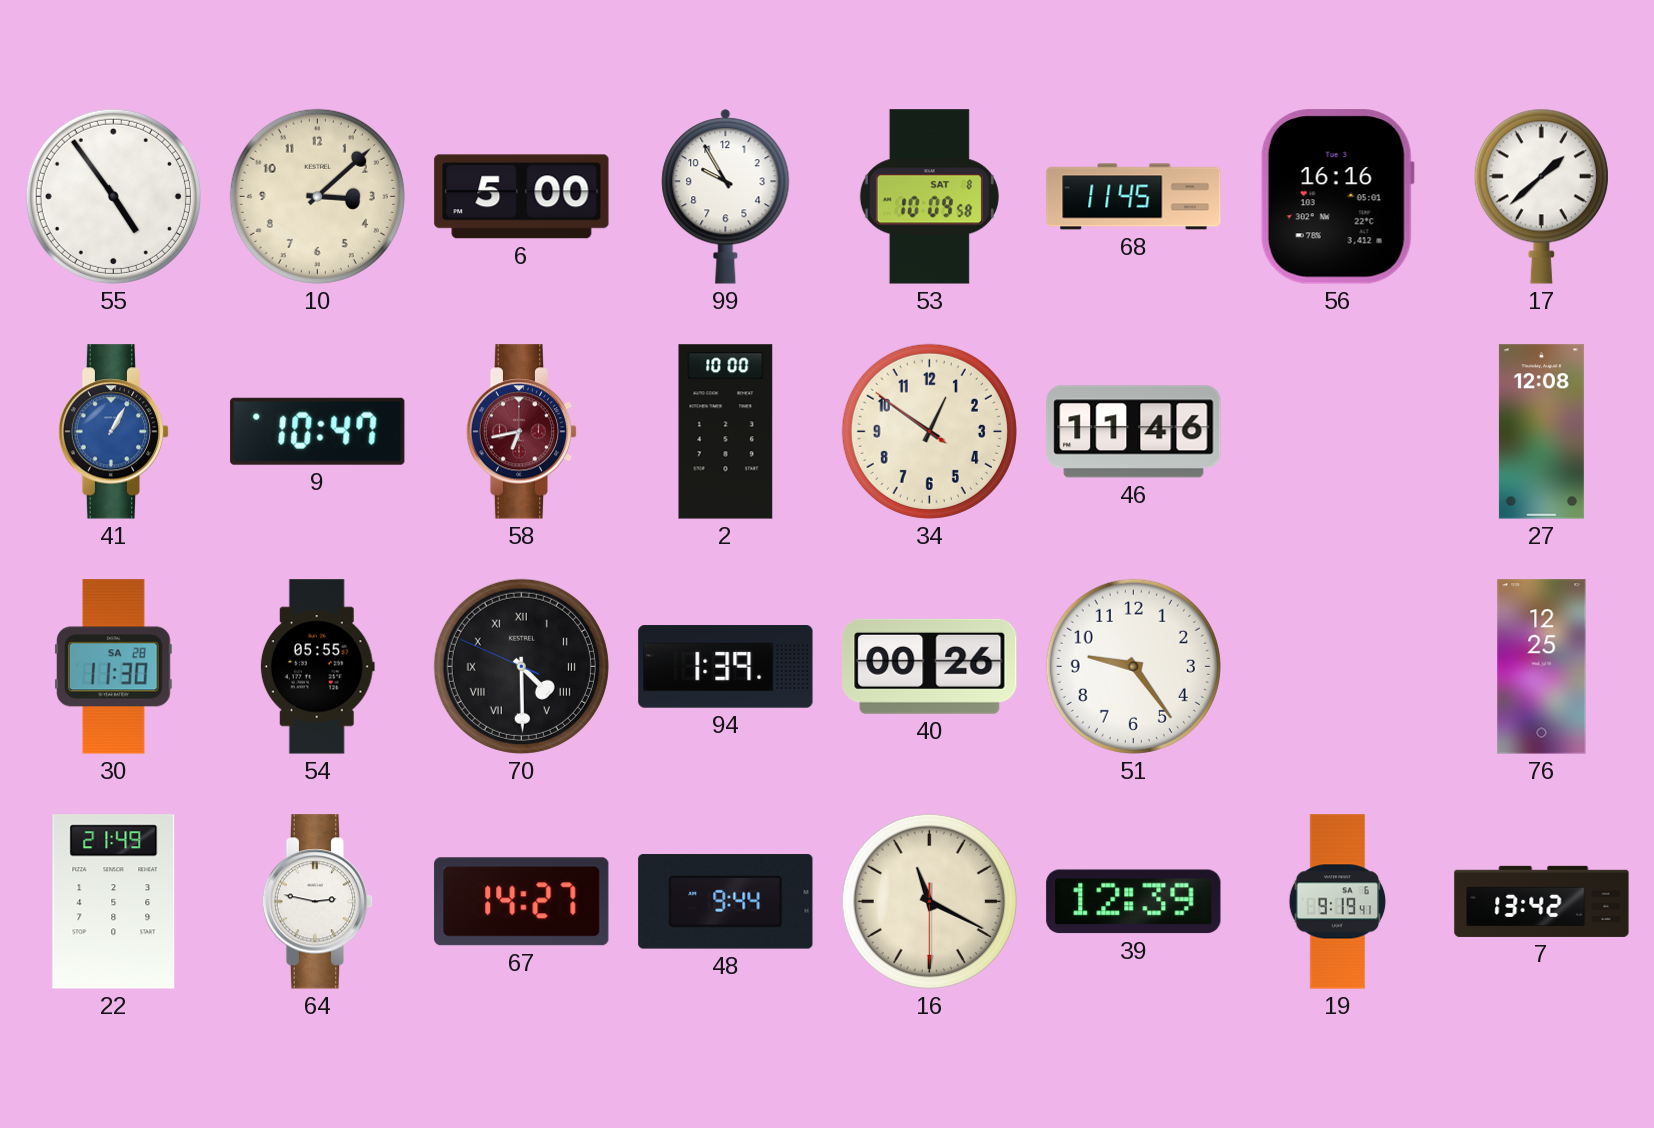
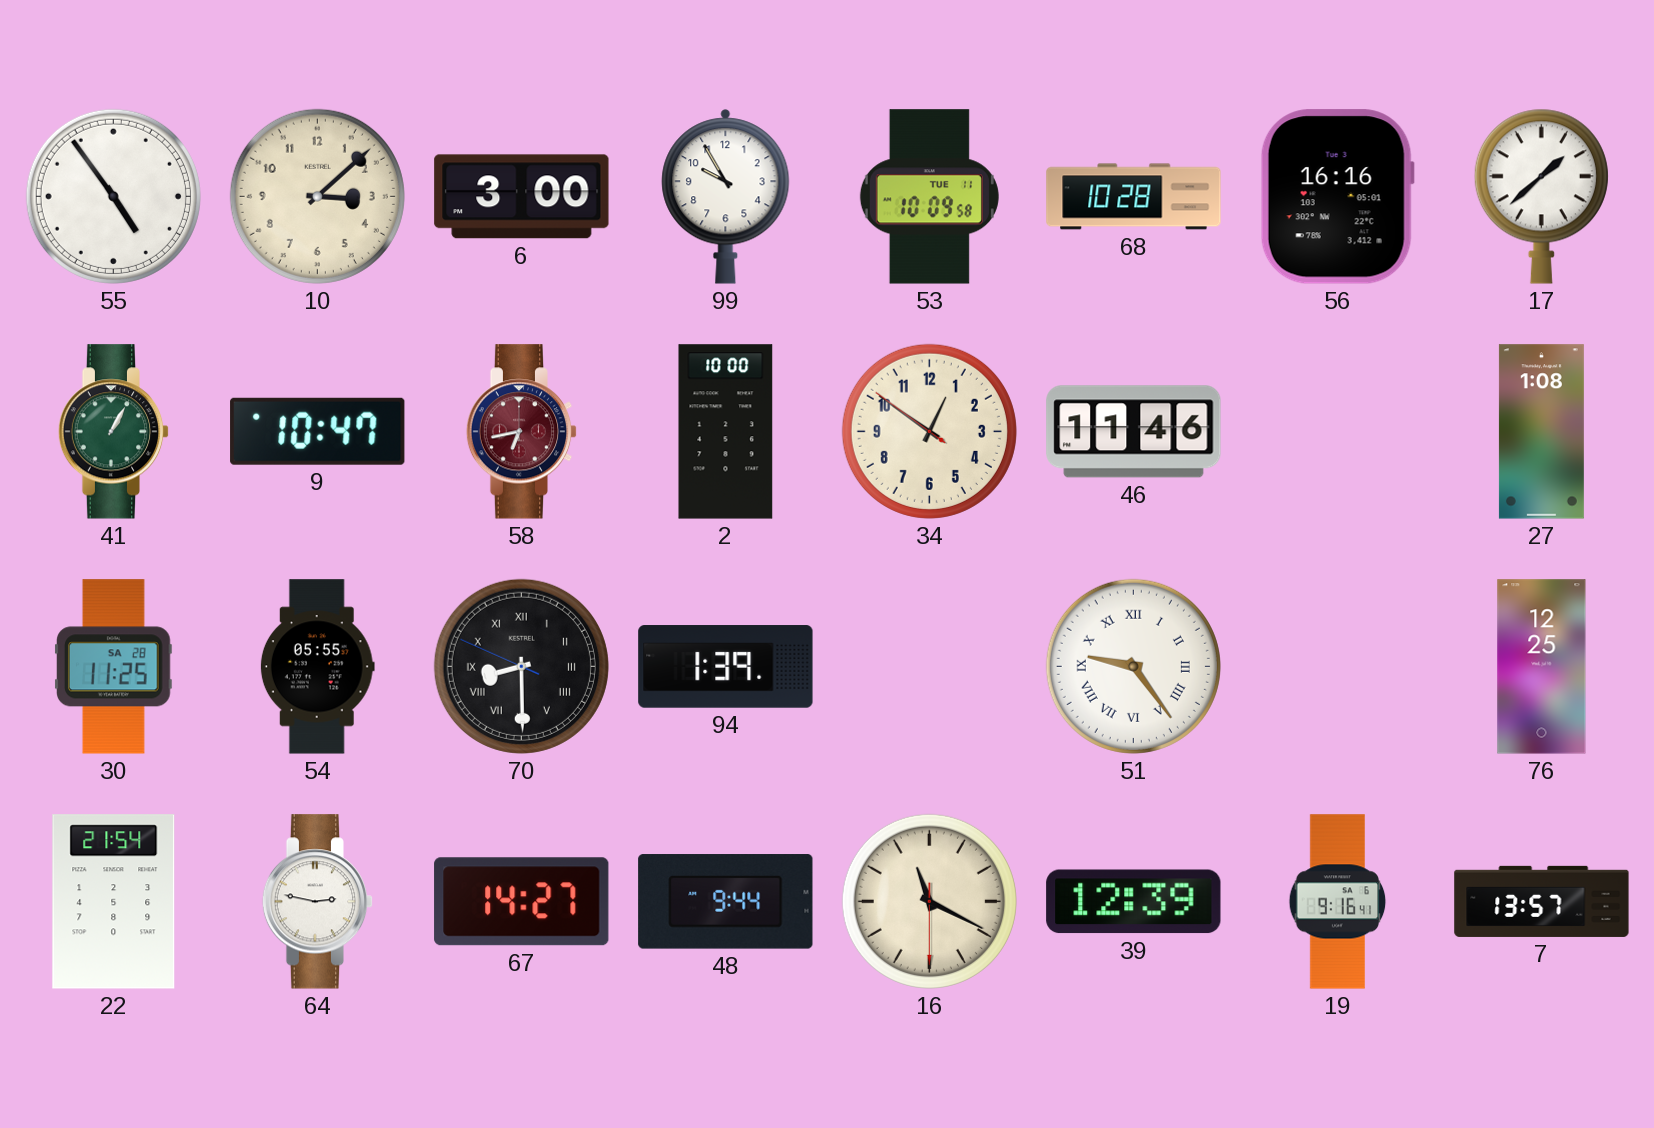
6: 5:00 -> 3:00 (522, 197)
53 date: SAT 8 -> TUE 11 (929, 197)
68: 11:45 -> 10:28 (1134, 197)
41 dial: blue -> green (114, 432)
27: 12:08 -> 1:08 (1541, 432)
30: 11:30 -> 11:25 (114, 667)
70: 4:29 -> 8:29 (521, 666)
40: 00:26 -> none (930, 666)
51 numerals: Arabic -> Roman (1133, 666)
22: 21:49 -> 21:54 (114, 902)
19: 9:19 -> 9:16 (1338, 902)
7: 13:42 -> 13:57 (1542, 901)
